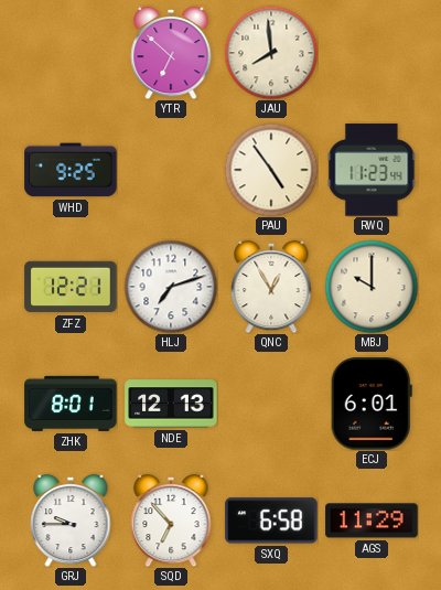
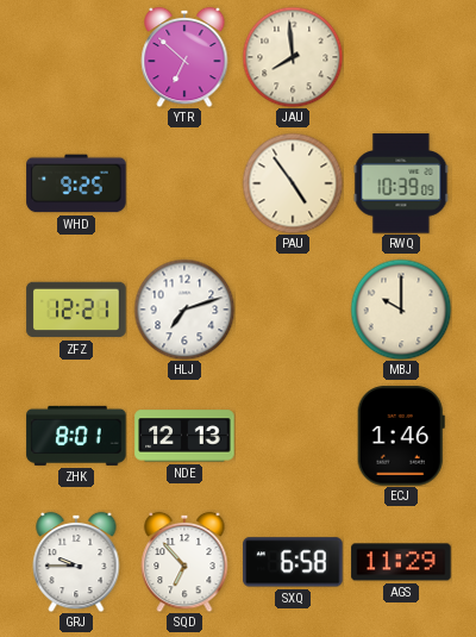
RWQ: 11:23 -> 10:39 (401, 183)
QNC: 12:55 -> none (271, 287)
ECJ: 6:01 -> 1:46 (401, 436)
